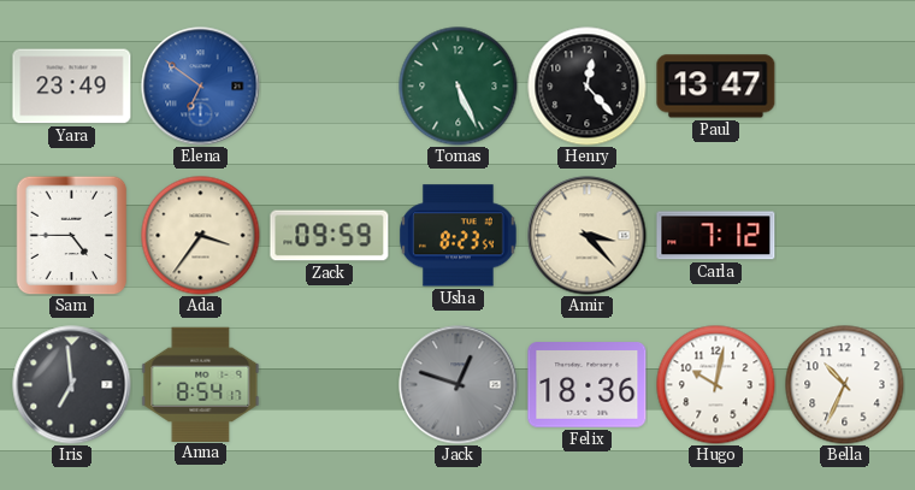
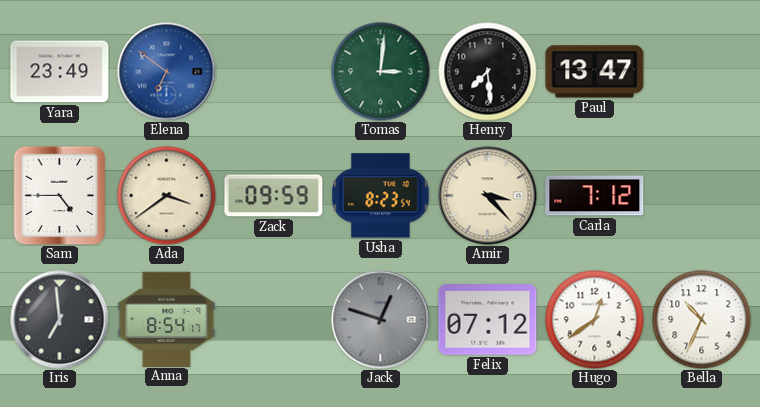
Tomas: 5:26 -> 3:01 (381, 72)
Henry: 12:23 -> 7:29 (488, 72)
Ada: 3:36 -> 3:39 (167, 196)
Felix: 18:36 -> 07:12 (488, 320)
Hugo: 10:02 -> 12:39 (595, 320)
